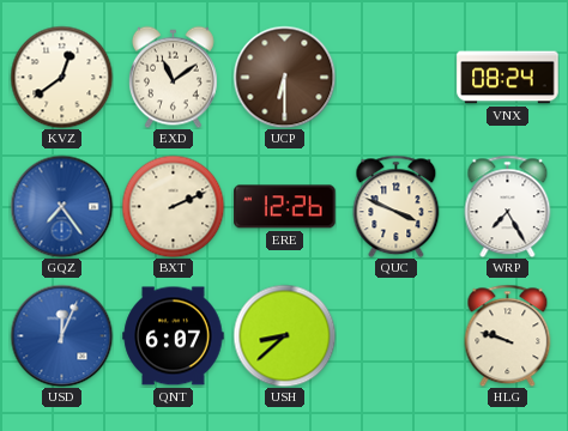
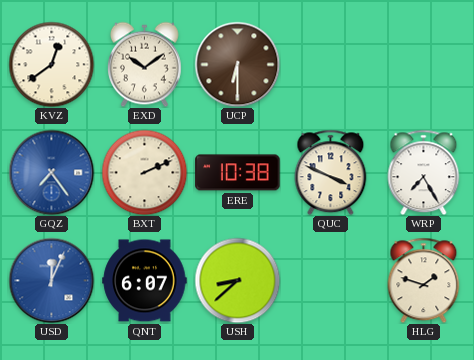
EXD: 11:09 -> 10:09 (144, 64)
VNX: 08:24 -> none (508, 78)
ERE: 12:26 -> 10:38 (238, 173)
HLG: 9:48 -> 1:48 (424, 280)
